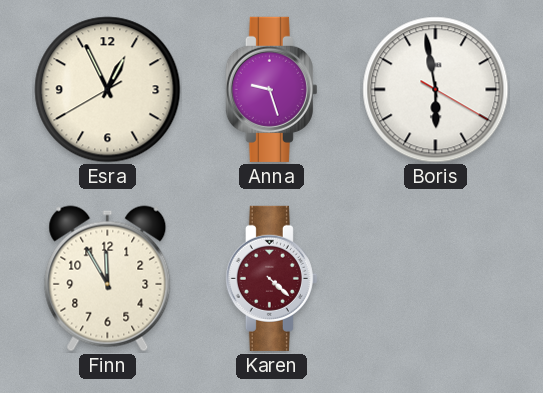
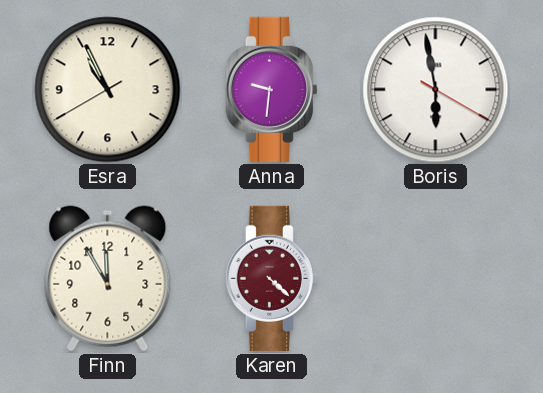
Esra: 12:55 -> 10:55 (108, 90)
Anna: 9:27 -> 9:31 (271, 89)
